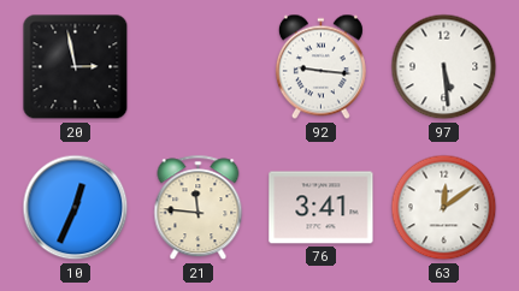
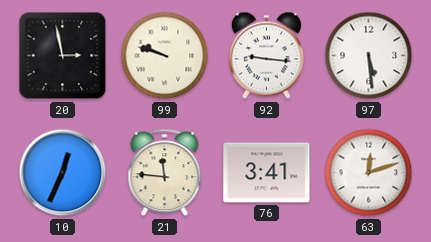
99: none -> 9:48 (165, 56)
63: 12:09 -> 12:12 (369, 173)
